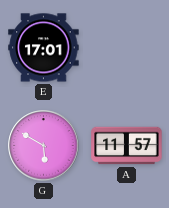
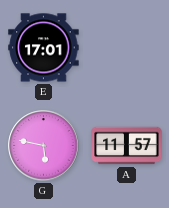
G: 5:50 -> 5:47 (44, 146)
